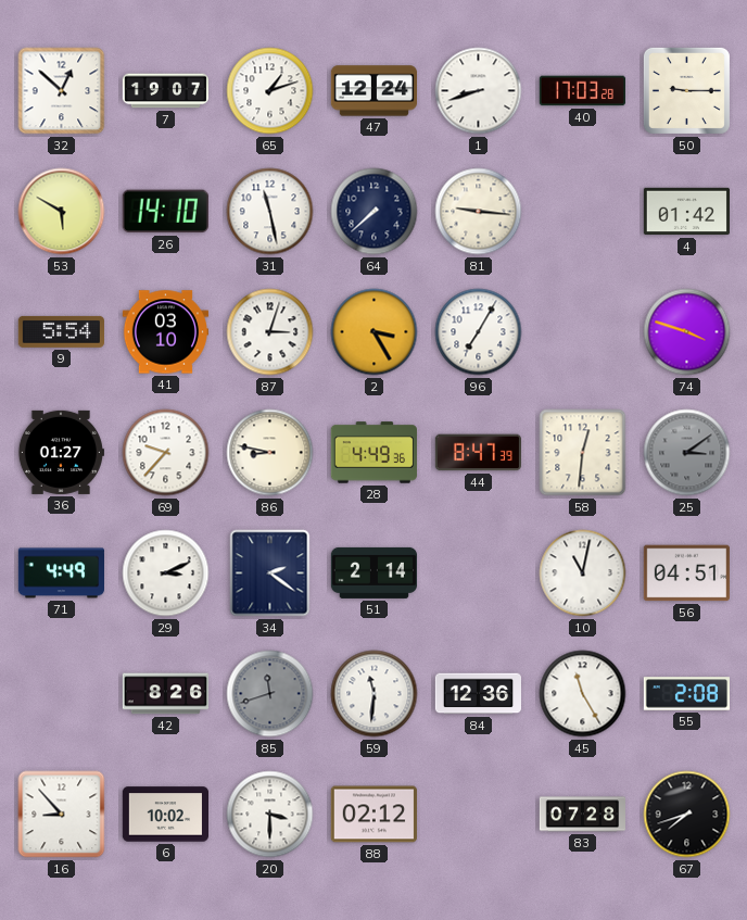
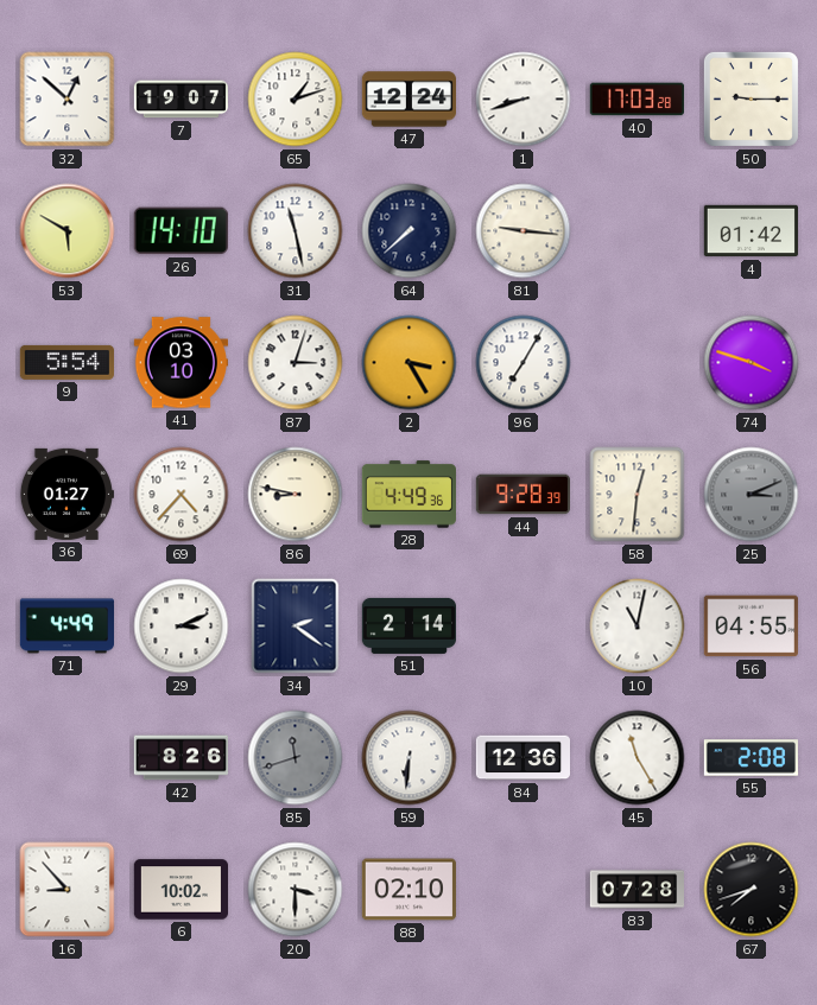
69: 9:37 -> 4:37 (182, 495)
44: 8:47 -> 9:28 (522, 495)
25: 3:09 -> 3:11 (752, 495)
56: 04:51 -> 04:55 (750, 626)
59: 11:31 -> 6:31 (410, 758)
88: 02:12 -> 02:10 (408, 890)
